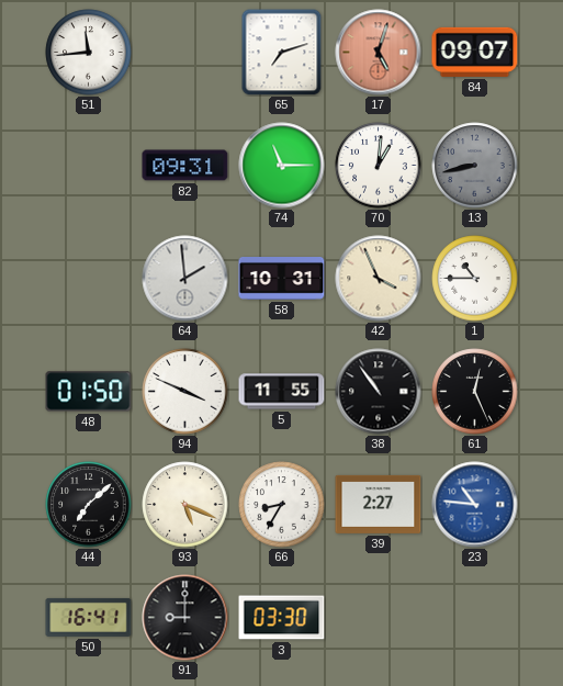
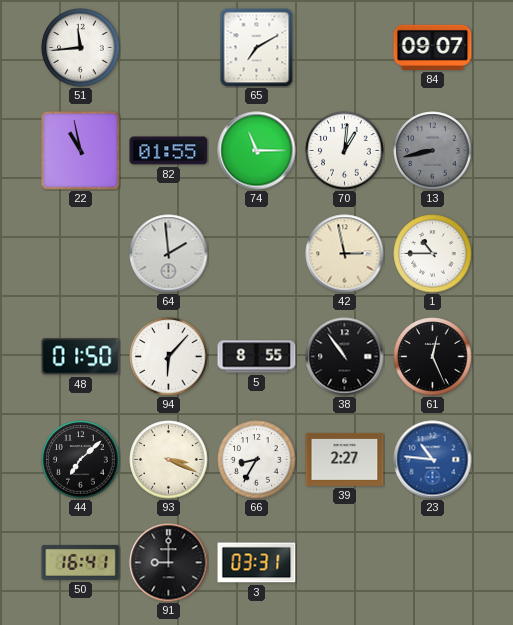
65: 7:12 -> 7:10 (257, 48)
17: 5:03 -> none (379, 53)
22: none -> 10:58 (80, 150)
82: 09:31 -> 01:55 (169, 151)
58: 10:31 -> none (282, 279)
42: 3:56 -> 2:58 (345, 254)
94: 3:49 -> 6:07 (169, 357)
5: 11:55 -> 8:55 (257, 357)
93: 5:19 -> 3:19 (169, 460)
3: 03:30 -> 03:31 (257, 563)
